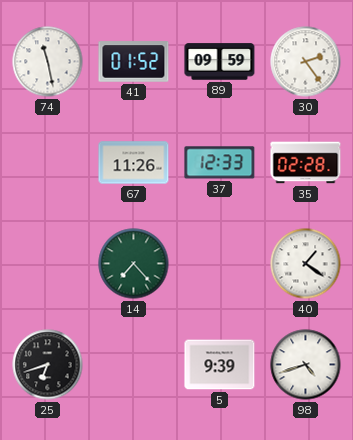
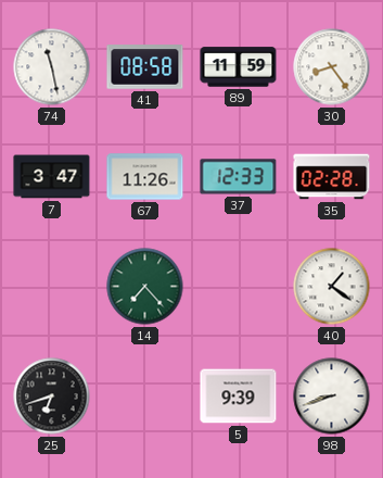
41: 01:52 -> 08:58 (145, 67)
89: 09:59 -> 11:59 (239, 67)
30: 2:24 -> 8:24 (332, 67)
7: none -> 3:47 (52, 177)
98: 4:42 -> 8:42 (332, 397)
